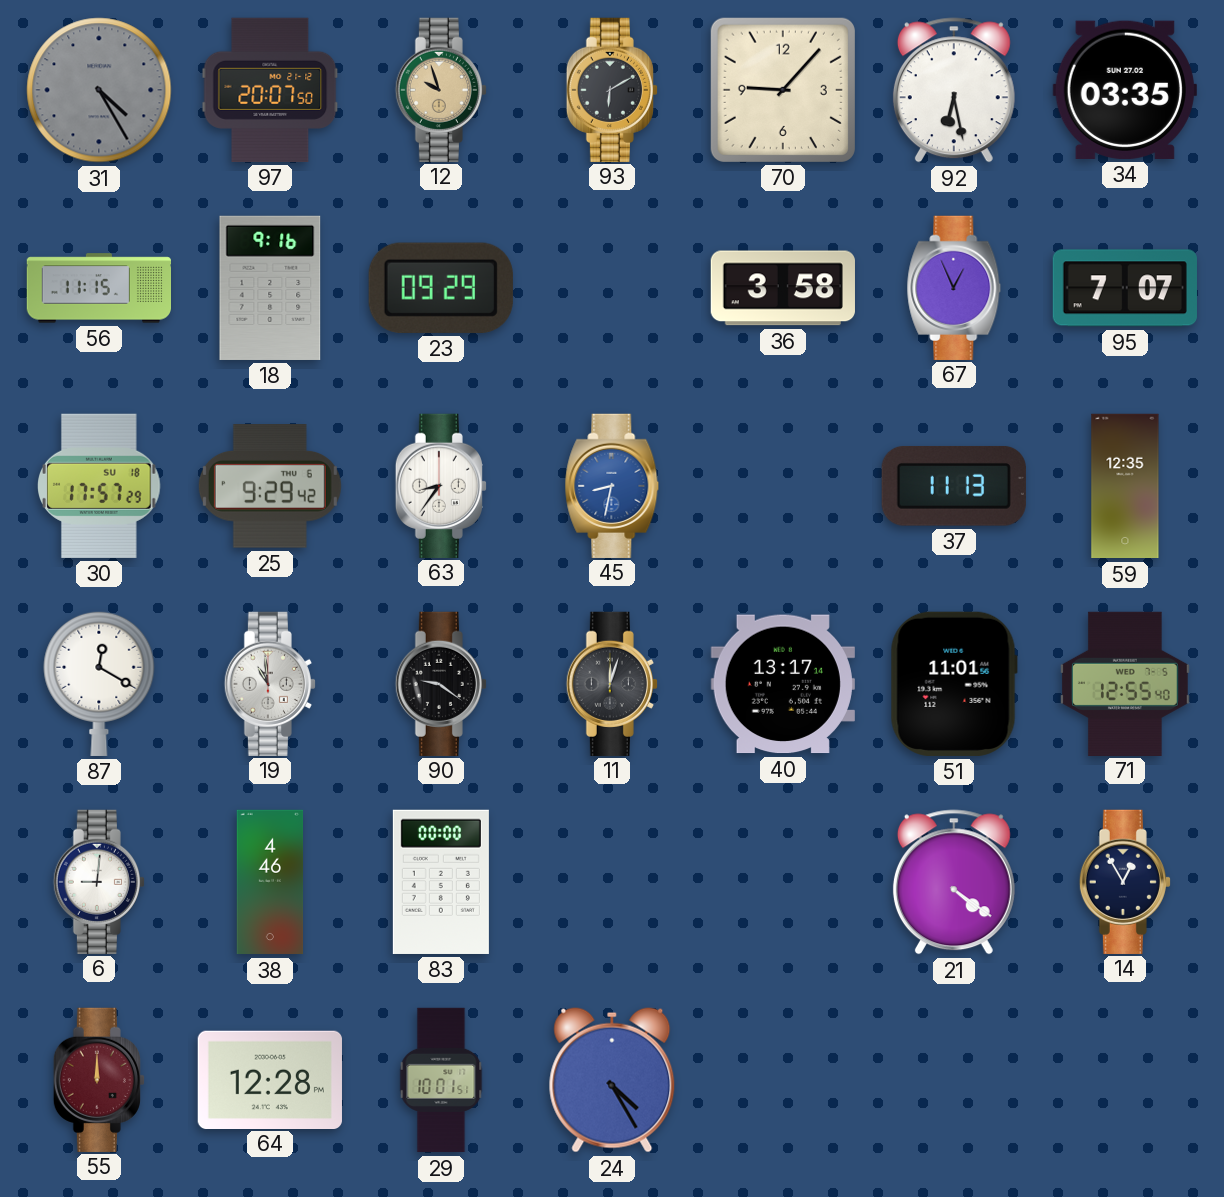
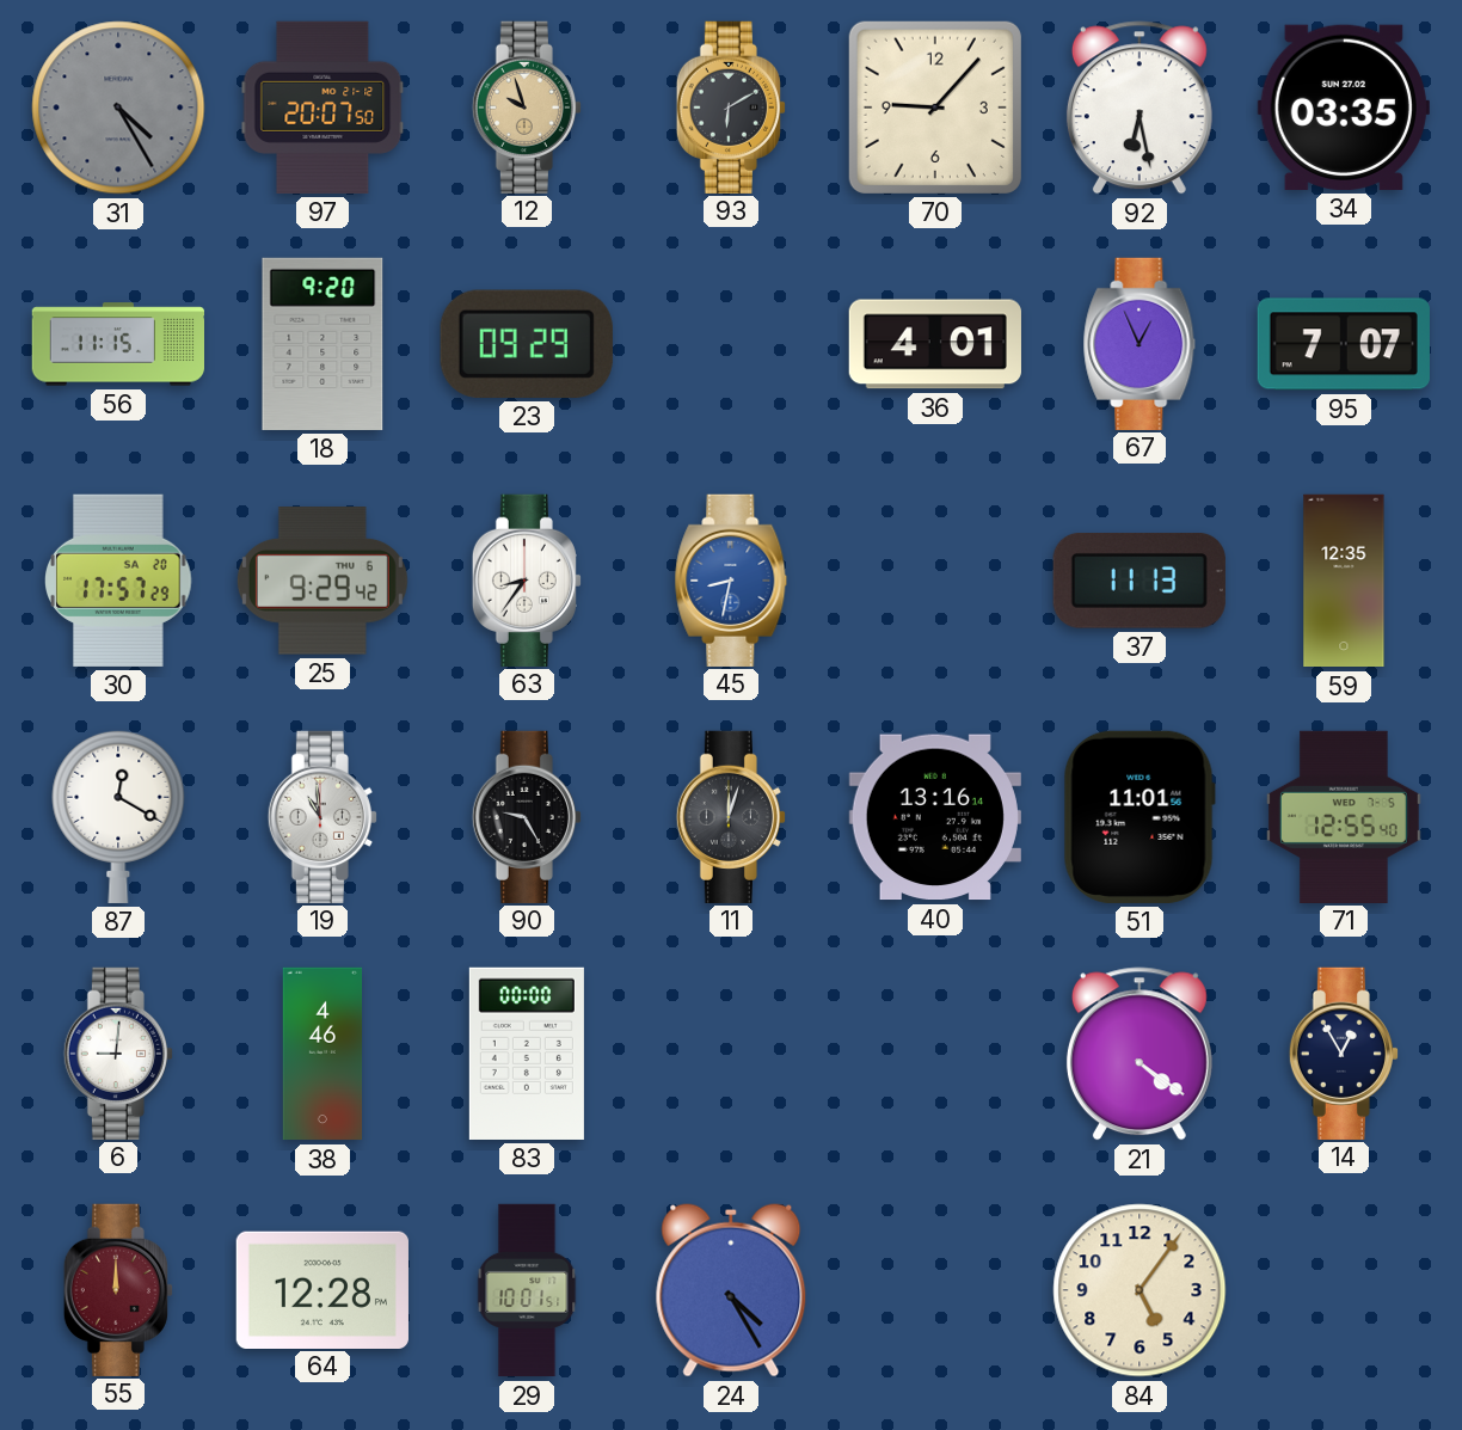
18: 9:16 -> 9:20 (322, 344)
36: 3:58 -> 4:01 (935, 344)
30 date: SU 18 -> SA 20 (119, 581)
90: 9:21 -> 9:25 (527, 816)
40: 13:17 -> 13:16 (935, 817)
84: none -> 5:06 (1139, 1290)
